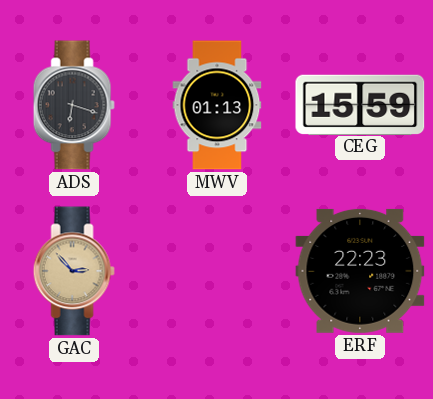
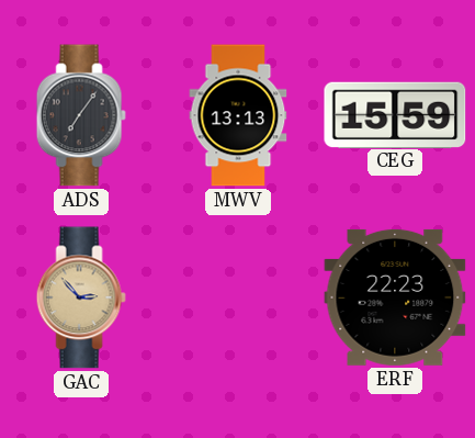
ADS: 6:18 -> 7:06 (81, 115)
MWV: 01:13 -> 13:13 (238, 115)
